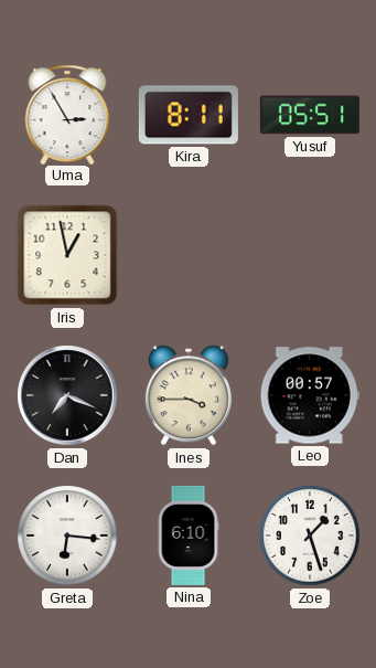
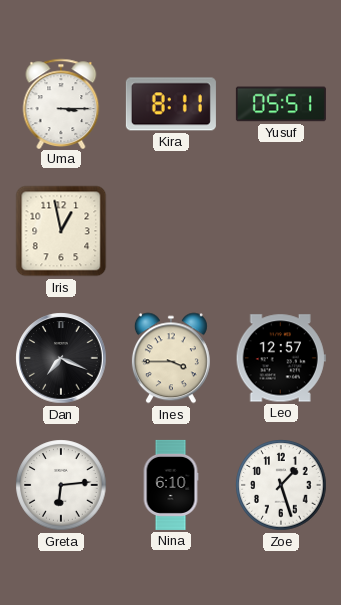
Uma: 2:55 -> 3:15 (61, 103)
Leo: 00:57 -> 12:57 (281, 358)
Greta: 6:16 -> 6:14 (61, 485)
